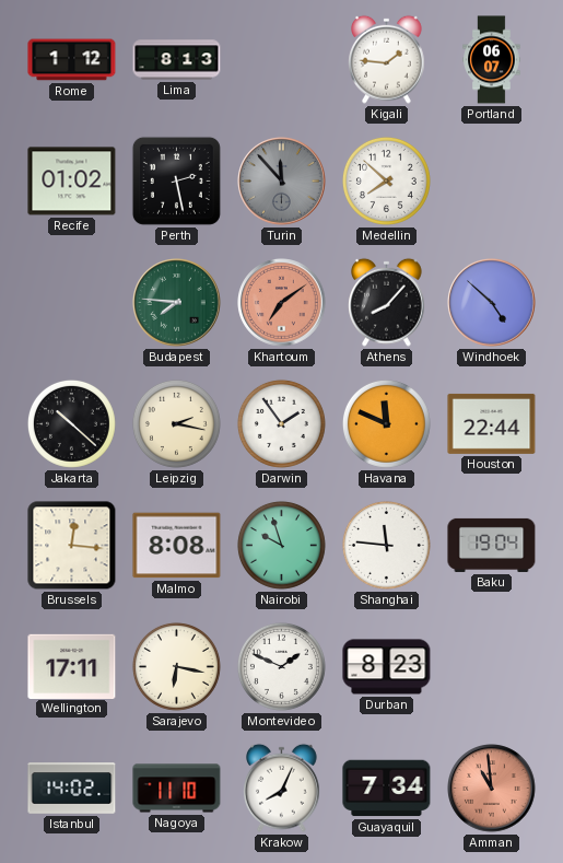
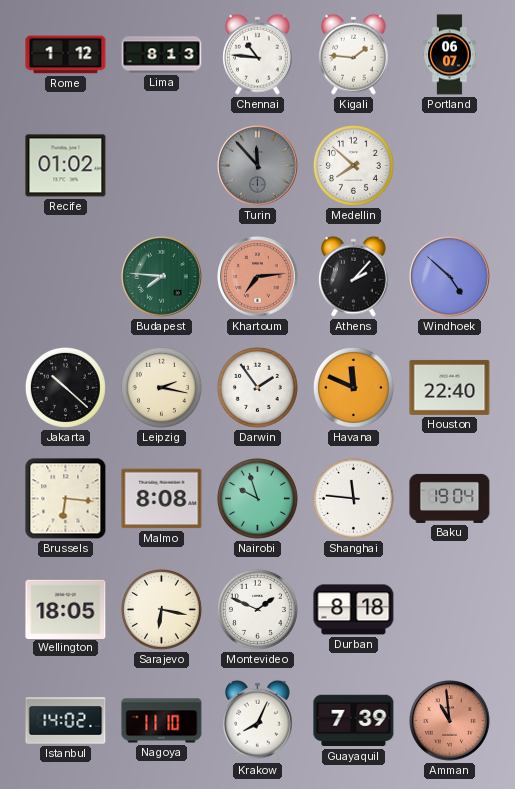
Chennai: none -> 10:46 (258, 54)
Perth: 2:28 -> none (176, 180)
Khartoum: 7:09 -> 7:14 (258, 277)
Athens: 8:07 -> 2:07 (354, 276)
Houston: 22:44 -> 22:40 (450, 387)
Brussels: 12:16 -> 6:16 (66, 499)
Wellington: 17:11 -> 18:05 (66, 609)
Durban: 8:23 -> 8:18 (354, 610)
Guayaquil: 7:34 -> 7:39 (354, 721)
